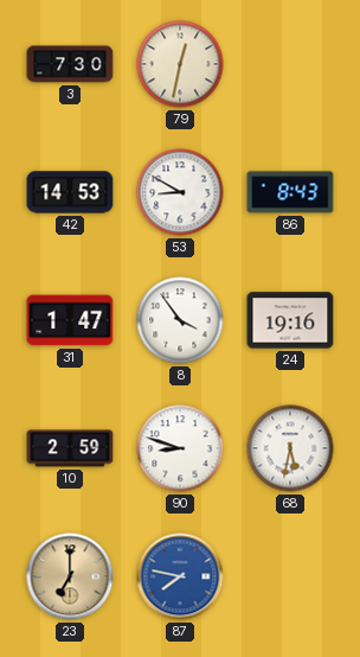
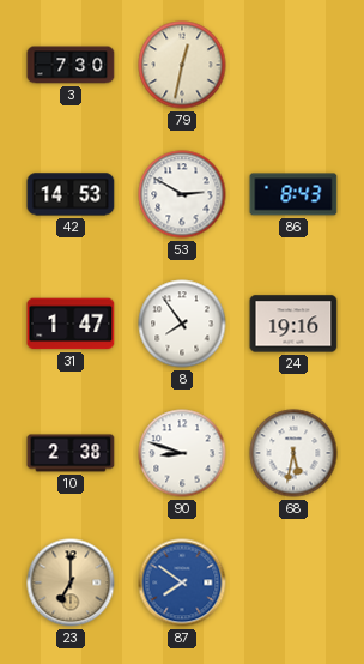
53: 8:50 -> 2:50 (182, 194)
8: 3:54 -> 7:54 (182, 324)
10: 2:59 -> 2:38 (71, 453)
87: 7:47 -> 7:51 (182, 582)
